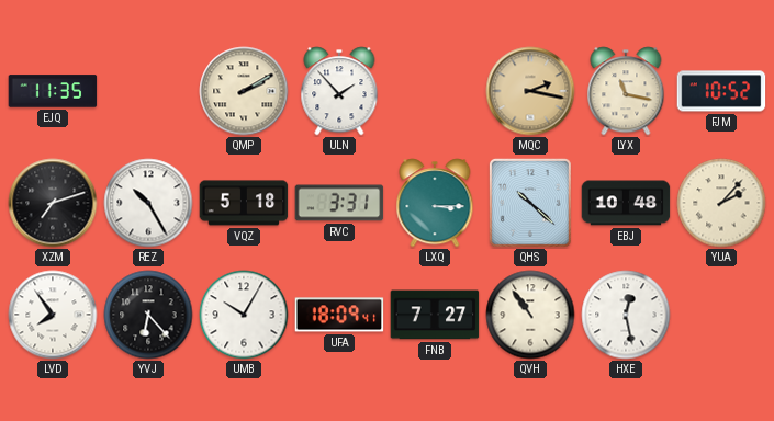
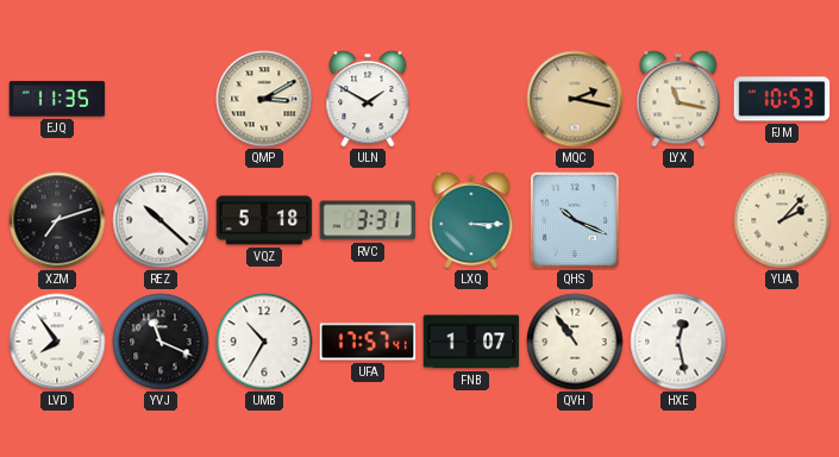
QMP: 2:10 -> 3:10 (264, 99)
ULN: 1:53 -> 1:50 (368, 99)
FJM: 10:52 -> 10:53 (782, 99)
REZ: 10:25 -> 10:22 (161, 220)
QHS: 10:22 -> 10:19 (575, 220)
EBJ: 10:48 -> none (626, 203)
YVJ: 6:23 -> 11:19 (161, 342)
UMB: 10:05 -> 10:35 (264, 342)
UFA: 18:09 -> 17:57 (368, 342)
FNB: 7:27 -> 1:07 (471, 342)
